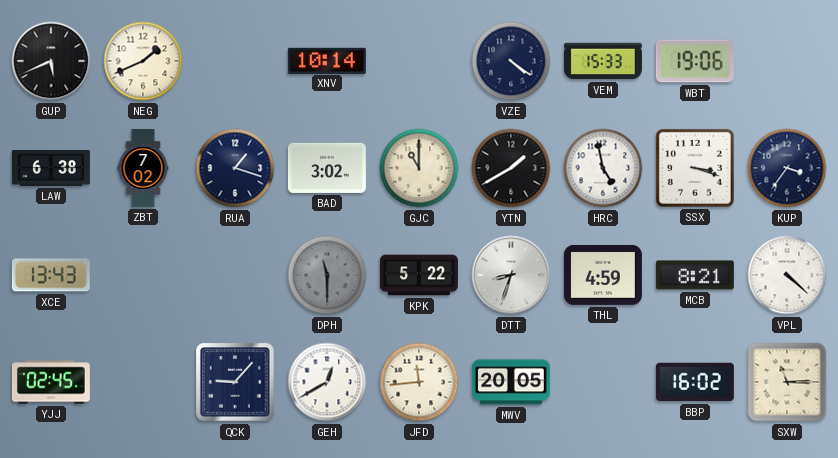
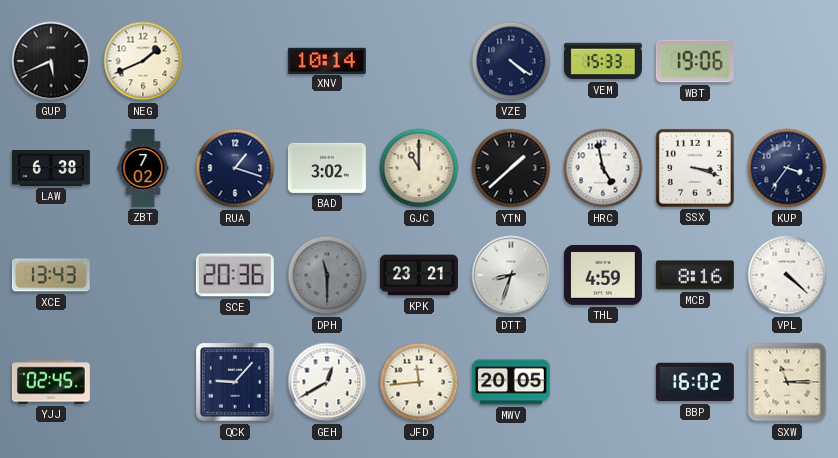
YTN: 1:40 -> 1:38 (511, 168)
SCE: none -> 20:36 (235, 275)
KPK: 5:22 -> 23:21 (419, 275)
MCB: 8:21 -> 8:16 (695, 275)
